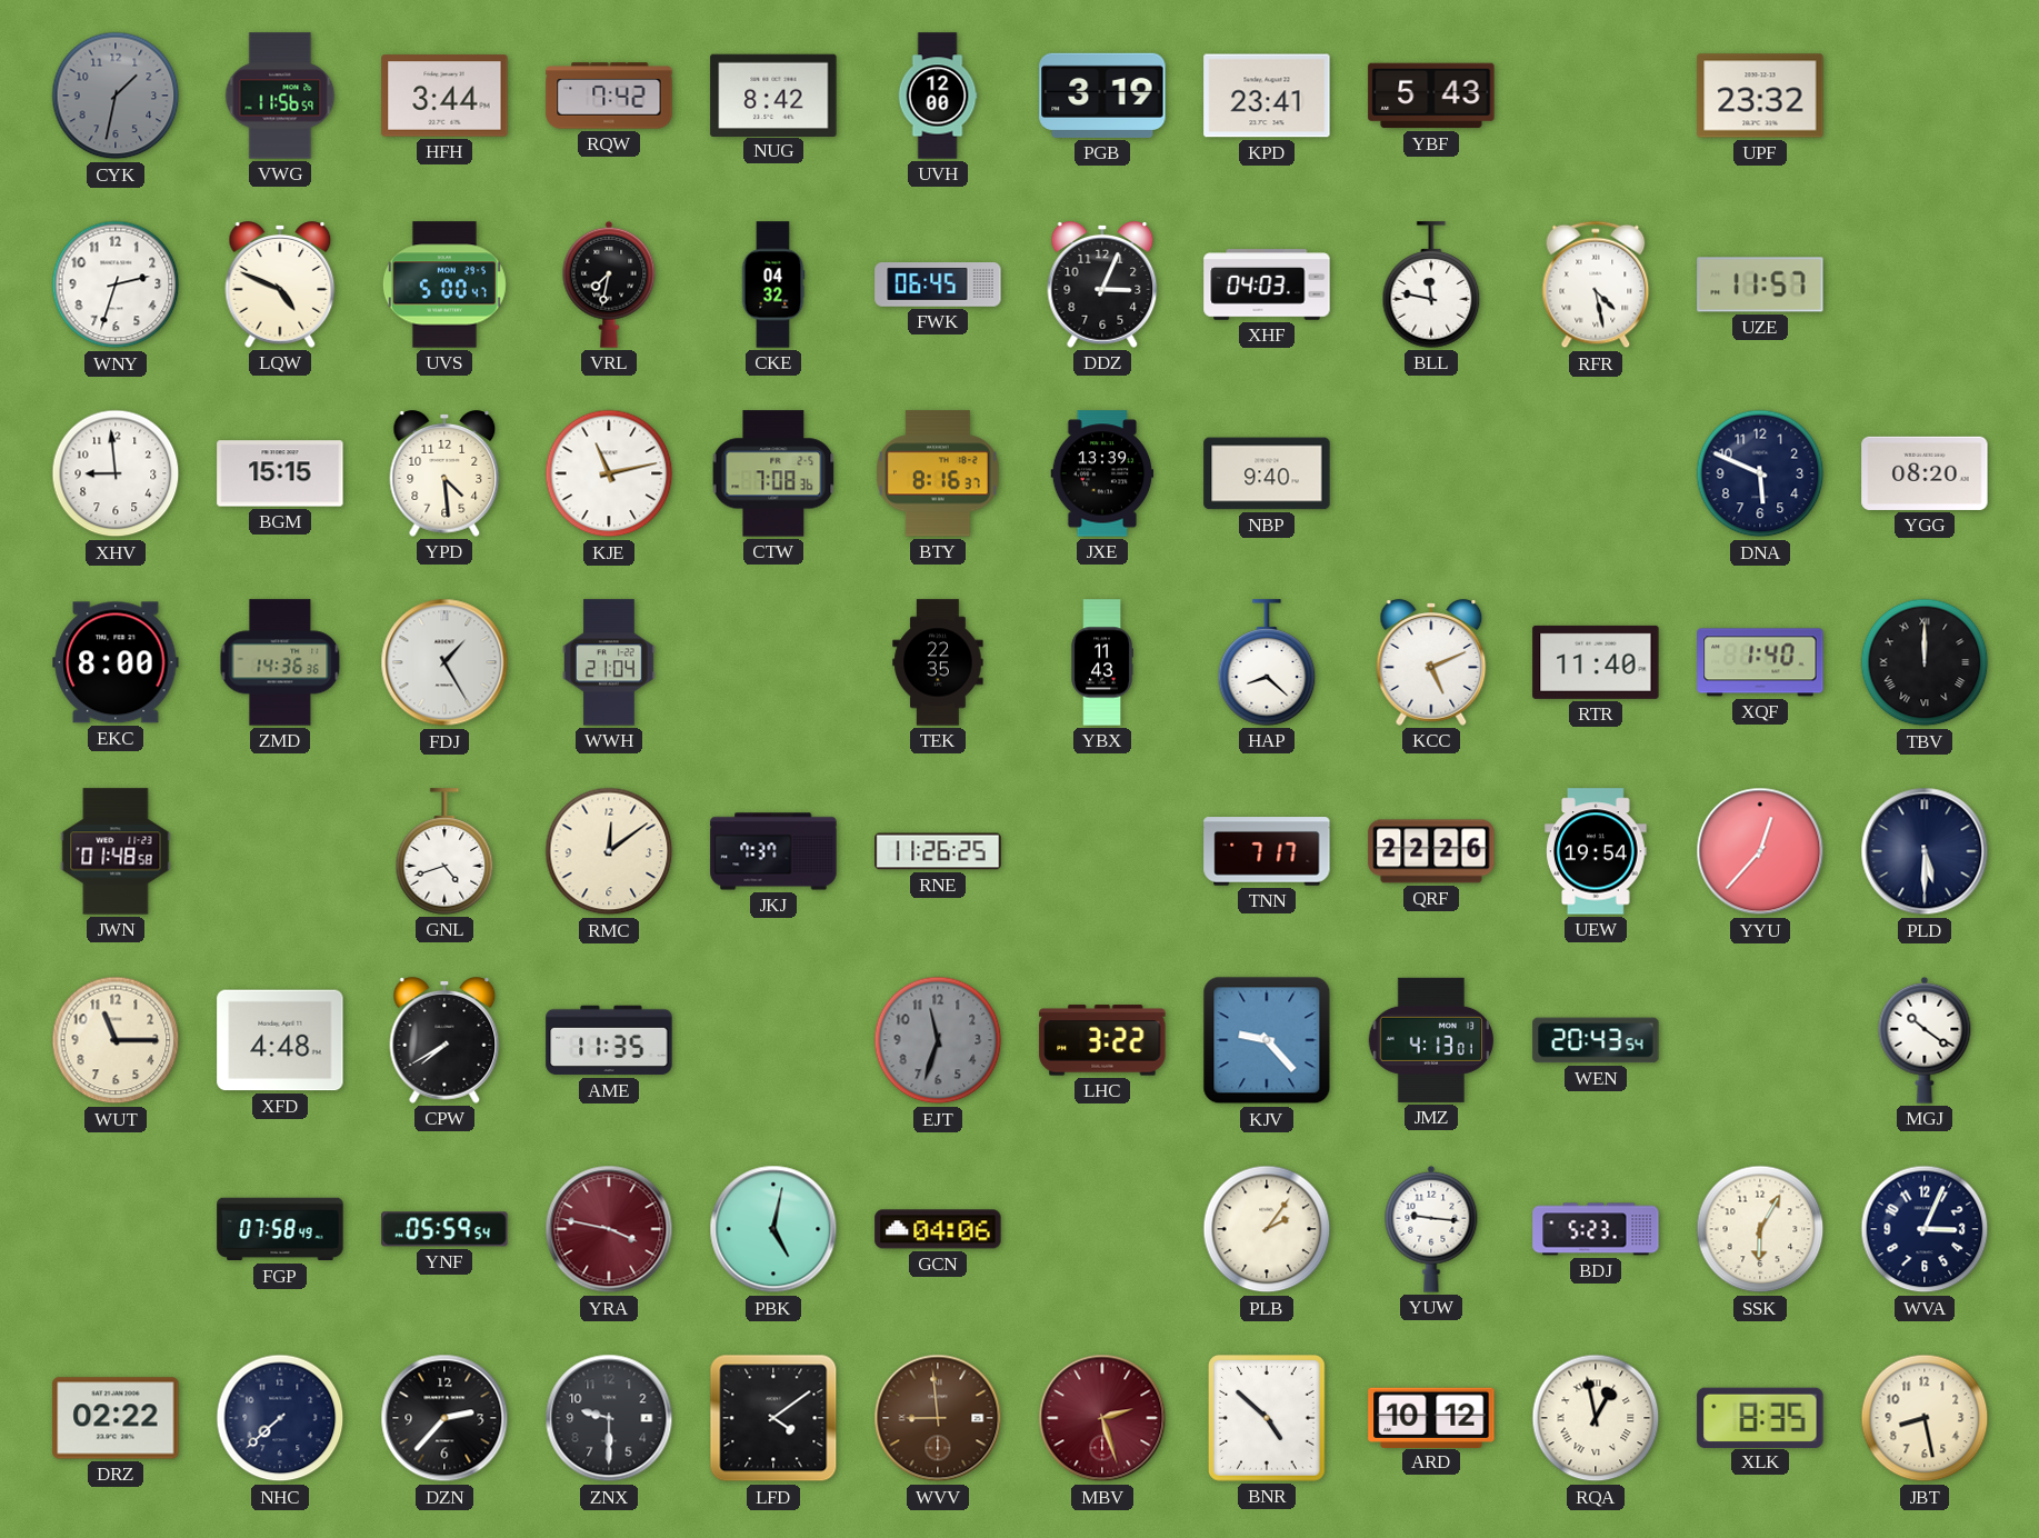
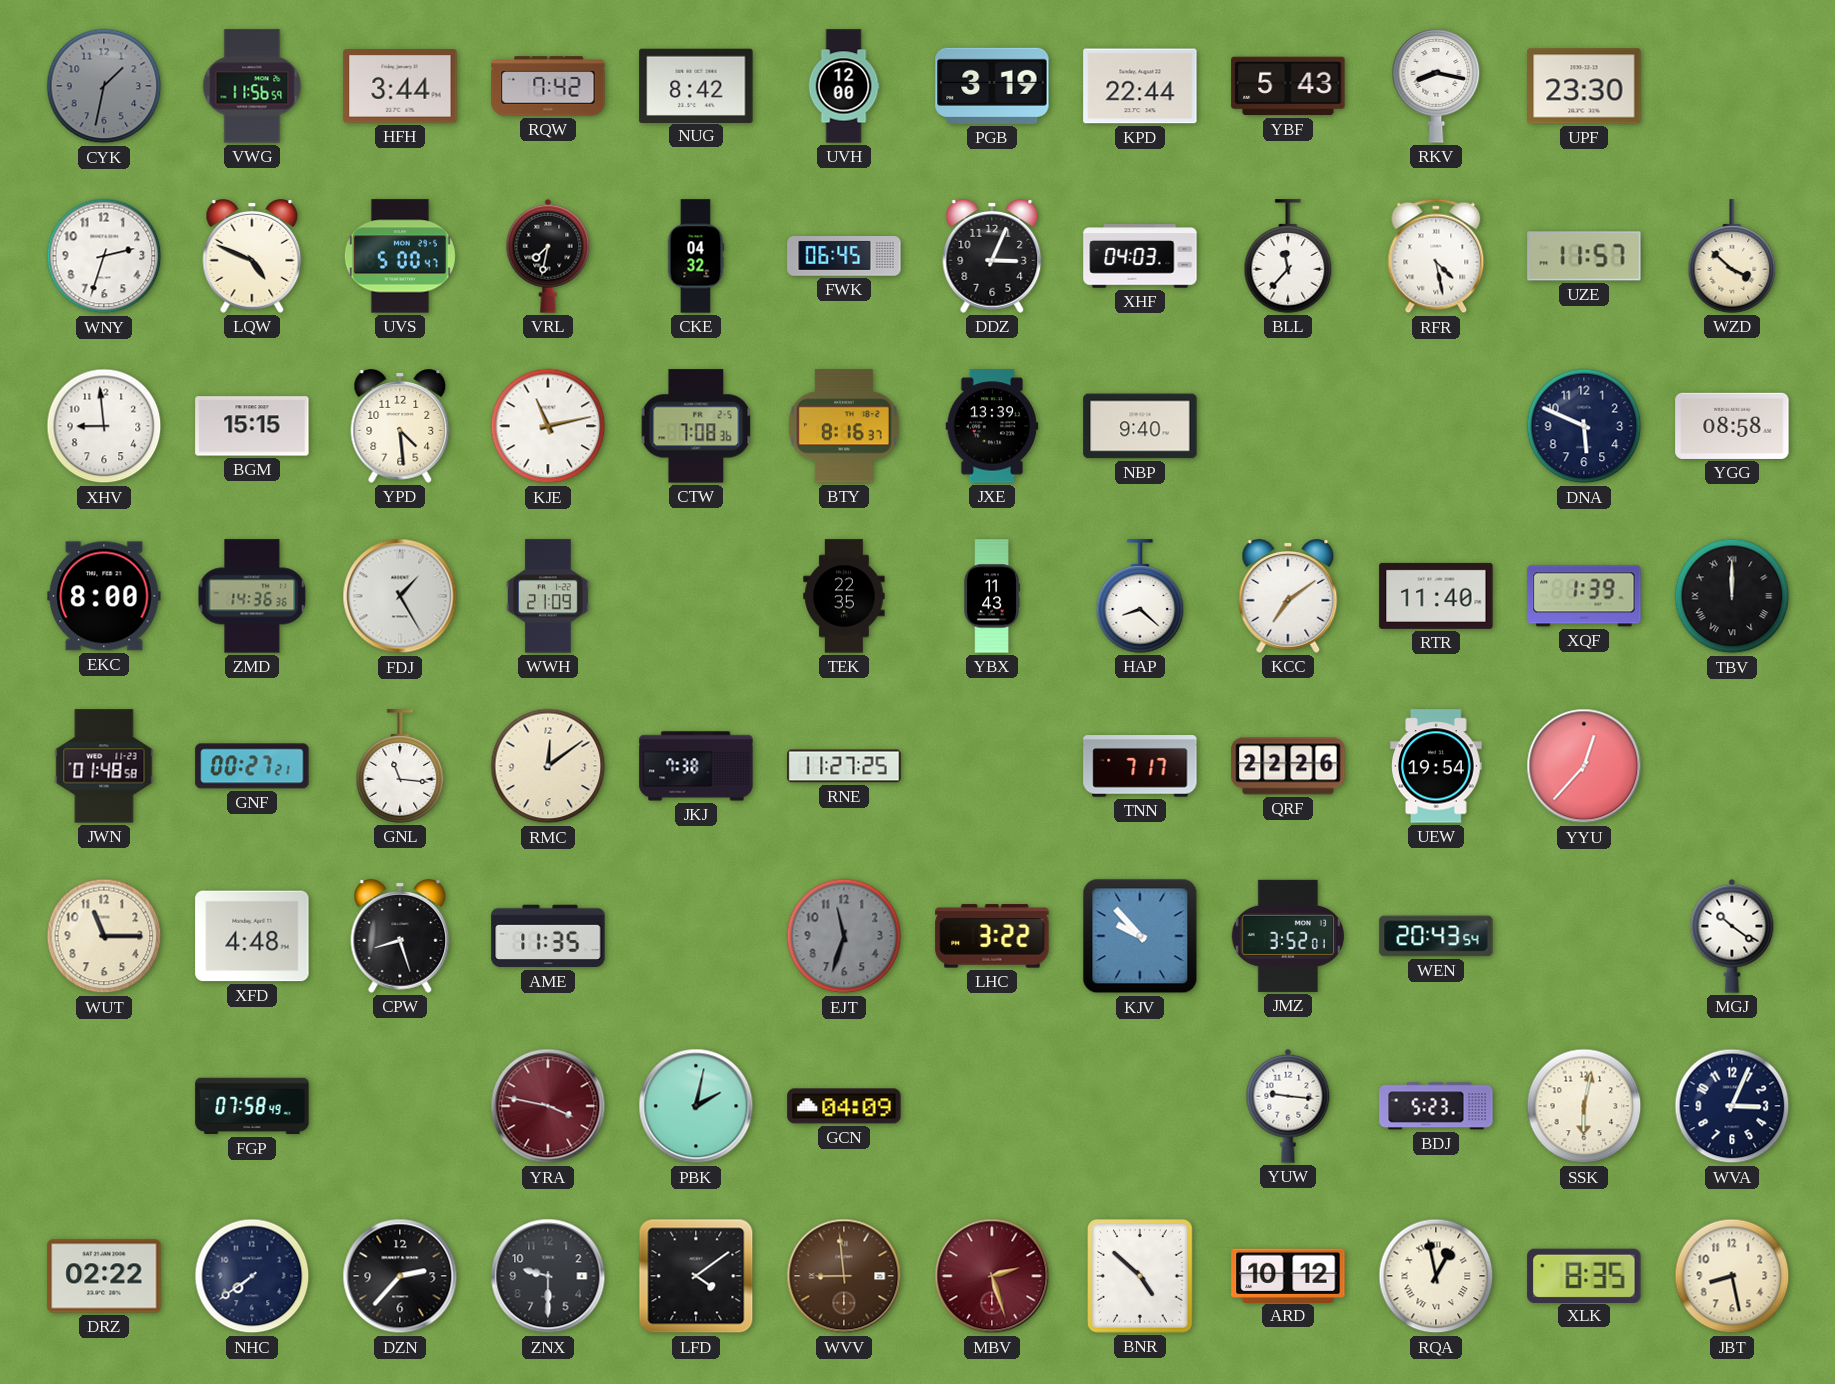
KPD: 23:41 -> 22:44 (1140, 86)
RKV: none -> 8:17 (1436, 86)
UPF: 23:32 -> 23:30 (1584, 86)
BLL: 11:47 -> 11:37 (1288, 256)
WZD: none -> 3:52 (1732, 256)
YGG: 08:20 -> 08:58 (1732, 426)
WWH: 21:04 -> 21:09 (548, 596)
KCC: 5:11 -> 7:09 (1288, 597)
XQF: 1:40 -> 1:39 (1584, 596)
GNF: none -> 00:27 (252, 766)
GNL: 4:42 -> 11:16 (400, 766)
JKJ: 7:37 -> 7:38 (696, 766)
RNE: 11:26 -> 11:27 (844, 766)
PLD: 5:30 -> none (1925, 851)
CPW: 7:40 -> 8:27 (400, 937)
KJV: 9:23 -> 9:53 (1140, 936)
JMZ: 4:13 -> 3:52 (1288, 936)
YNF: 05:59 -> none (444, 1229)
PBK: 5:02 -> 2:02 (696, 1106)
GCN: 04:06 -> 04:09 (844, 1106)
PLB: 2:06 -> none (1267, 1229)
SSK: 6:05 -> 6:02 (1584, 1106)
NHC: 7:38 -> 7:39 (252, 1276)
